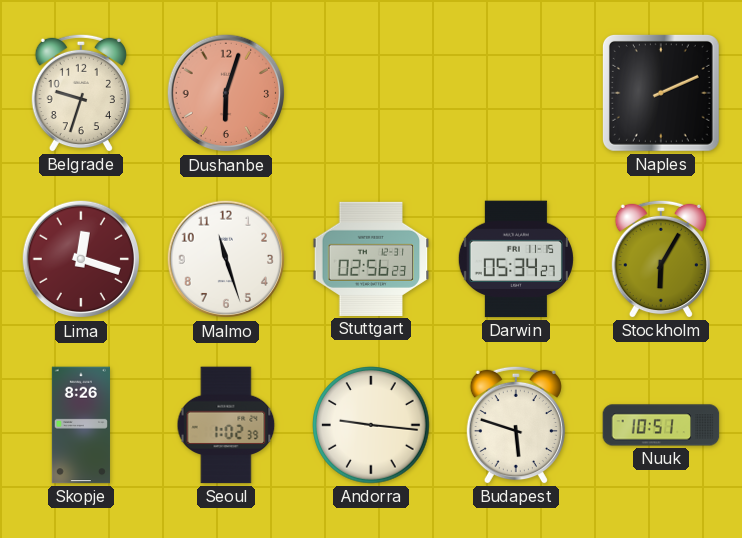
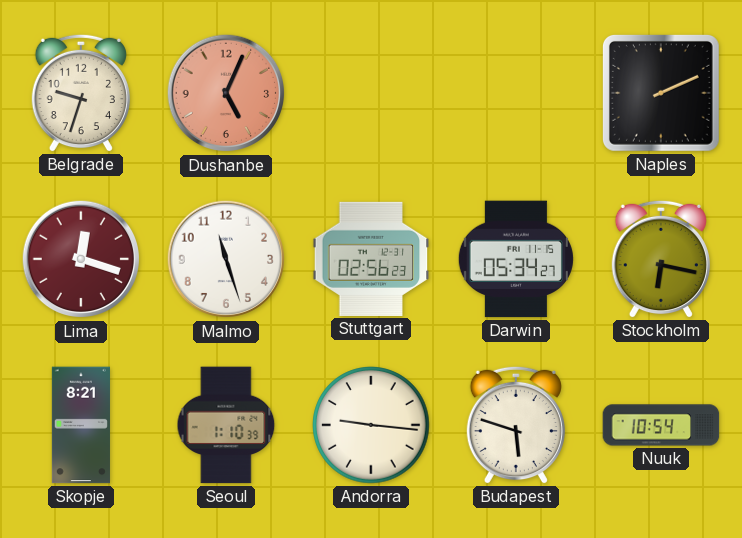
Dushanbe: 6:03 -> 5:04 (226, 93)
Stockholm: 6:05 -> 6:17 (661, 259)
Skopje: 8:26 -> 8:21 (81, 425)
Seoul: 1:02 -> 1:10 (226, 425)
Nuuk: 10:51 -> 10:54 (661, 425)
